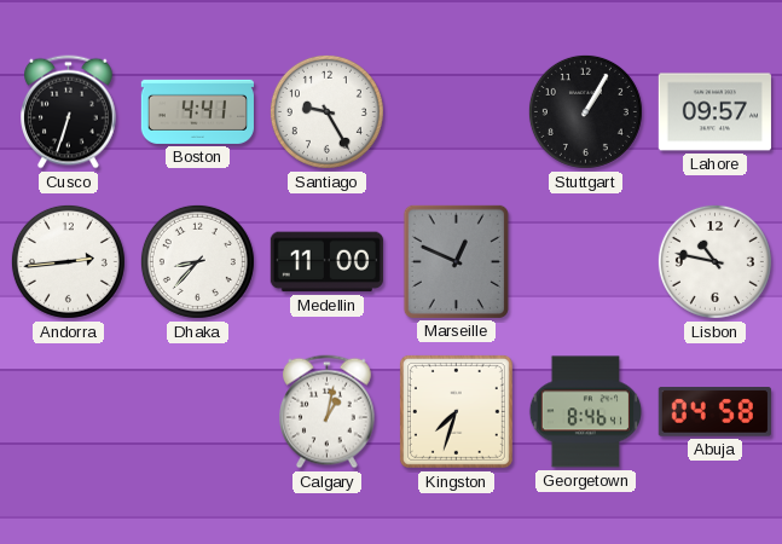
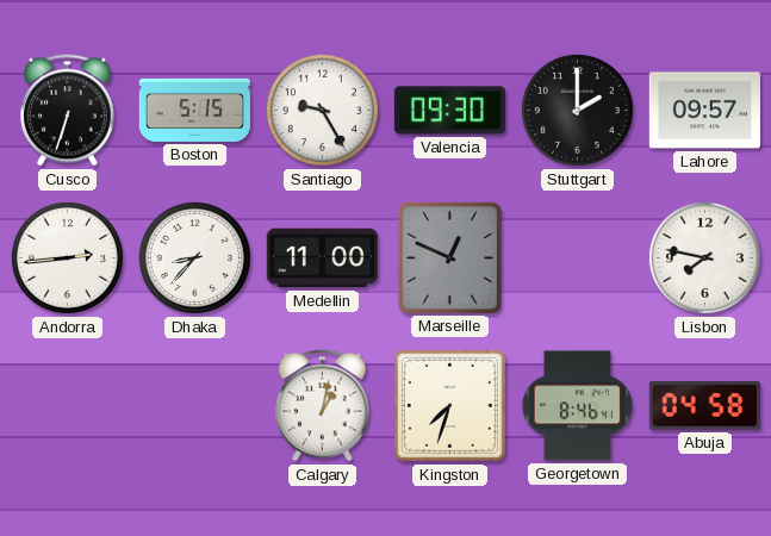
Boston: 4:41 -> 5:15 (194, 110)
Valencia: none -> 09:30 (449, 111)
Stuttgart: 1:05 -> 2:00 (577, 110)
Lisbon: 10:47 -> 7:47 (704, 257)
